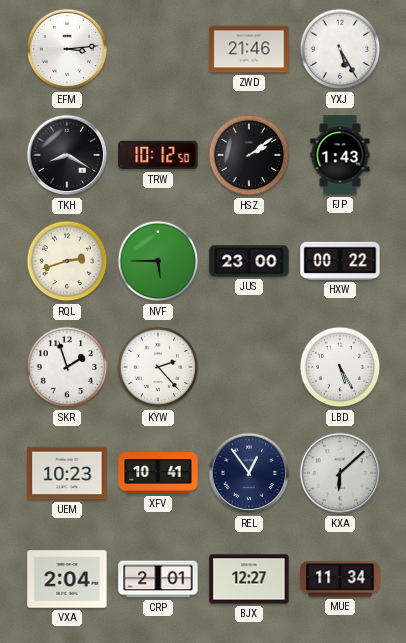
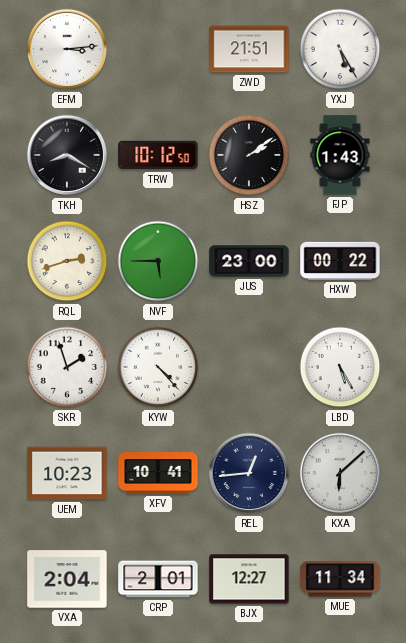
ZWD: 21:46 -> 21:51 (249, 49)
KYW: 2:23 -> 4:23 (158, 367)
REL: 12:54 -> 12:44 (249, 473)
